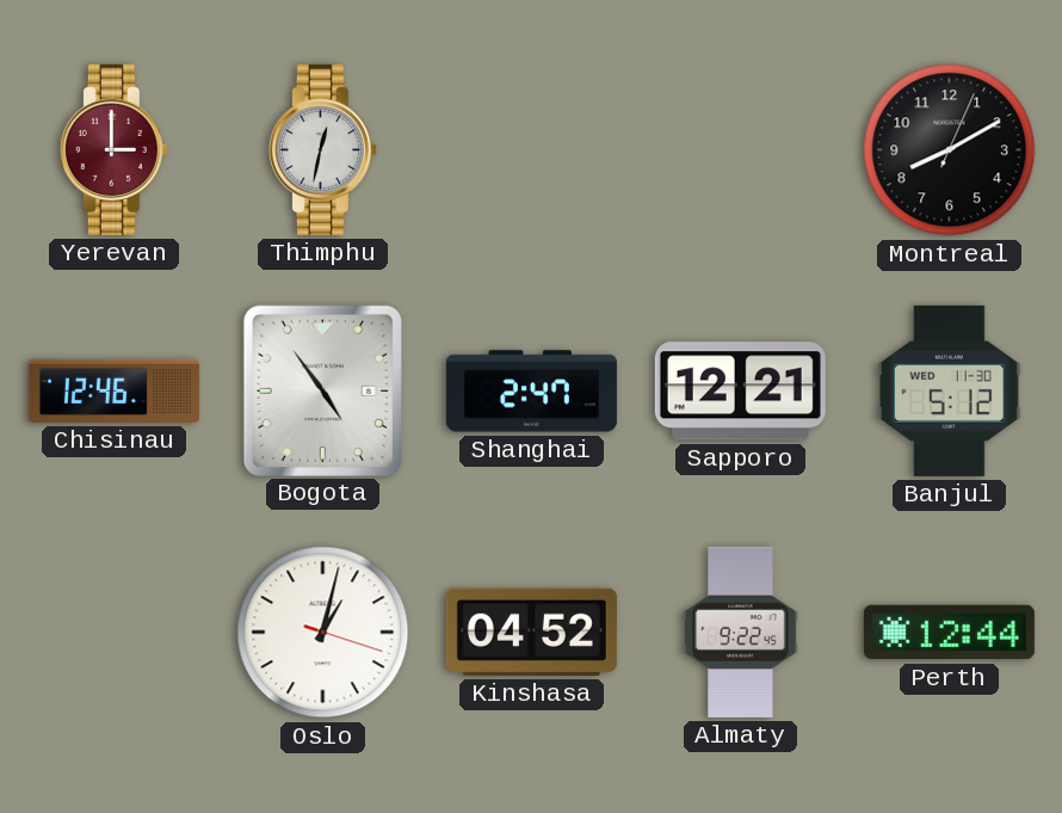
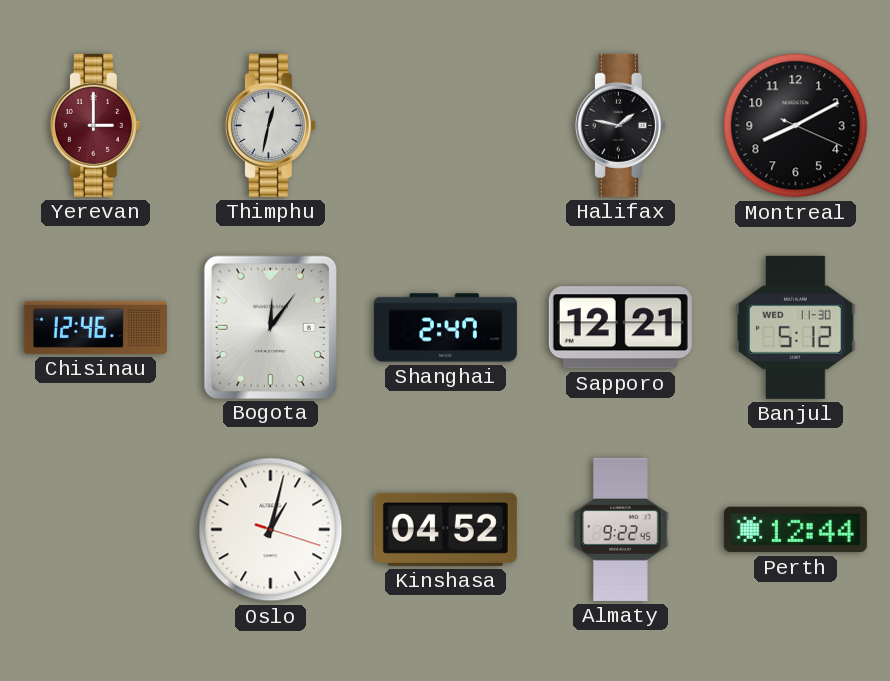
Halifax: none -> 1:47 (620, 125)
Montreal: 8:10:04 -> 8:10:19 (796, 126)
Bogota: 4:54 -> 12:06 (270, 327)
